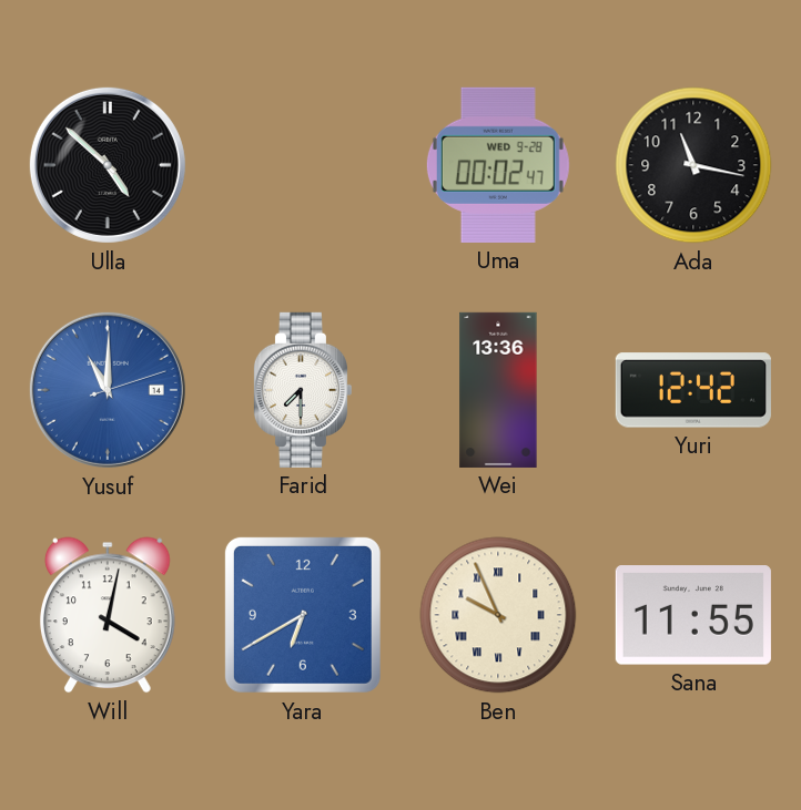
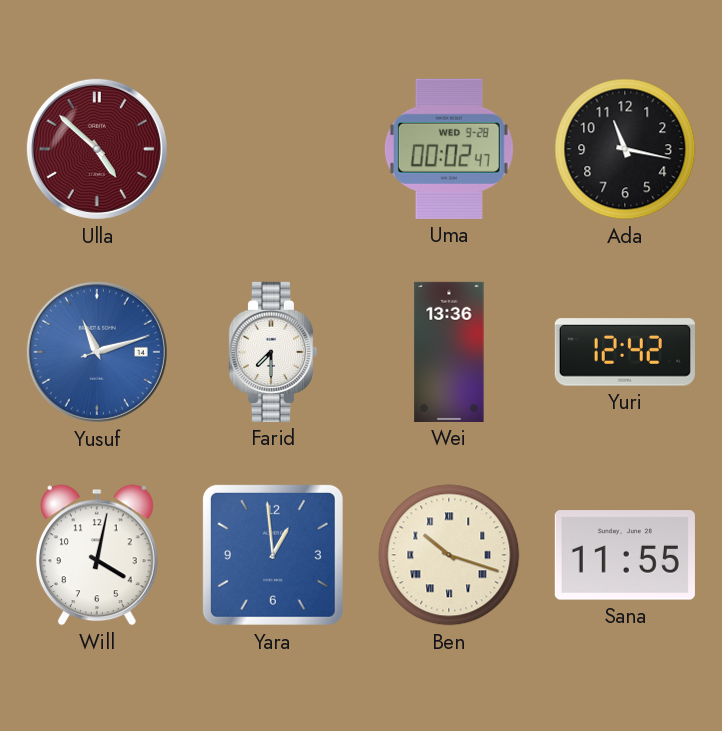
Ulla dial: black -> burgundy (97, 149)
Yusuf: 11:00 -> 11:12 (97, 352)
Yara: 6:40 -> 12:59 (273, 555)
Ben: 9:56 -> 10:18 (449, 555)
